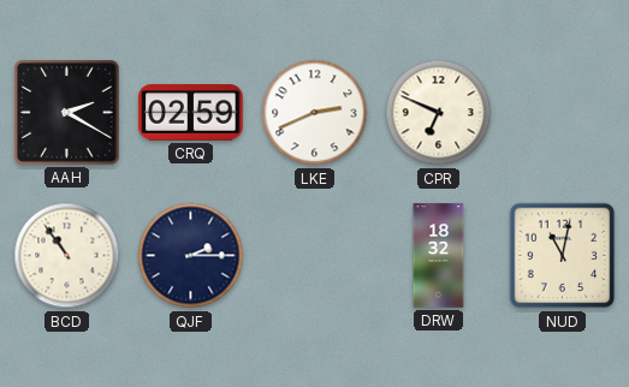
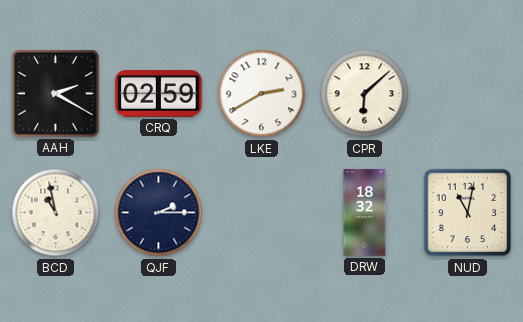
LKE: 2:41 -> 2:40 (262, 94)
CPR: 6:49 -> 6:08 (365, 94)
BCD: 10:54 -> 10:58 (56, 213)
